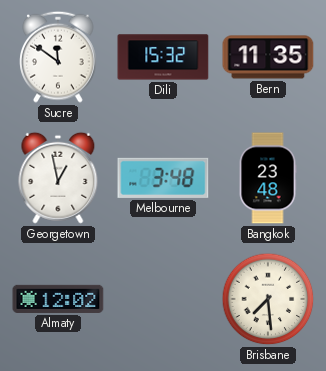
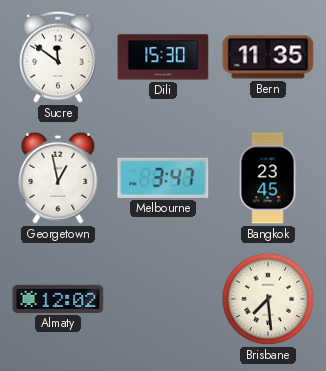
Dili: 15:32 -> 15:30 (163, 57)
Melbourne: 3:48 -> 3:47 (163, 178)
Bangkok: 23:48 -> 23:45 (268, 178)
